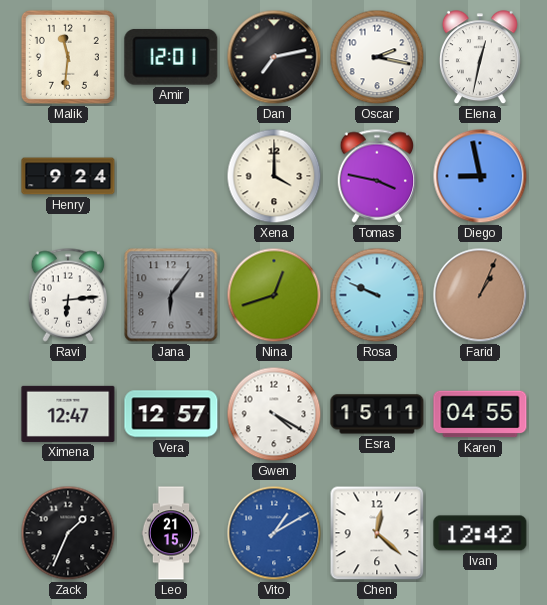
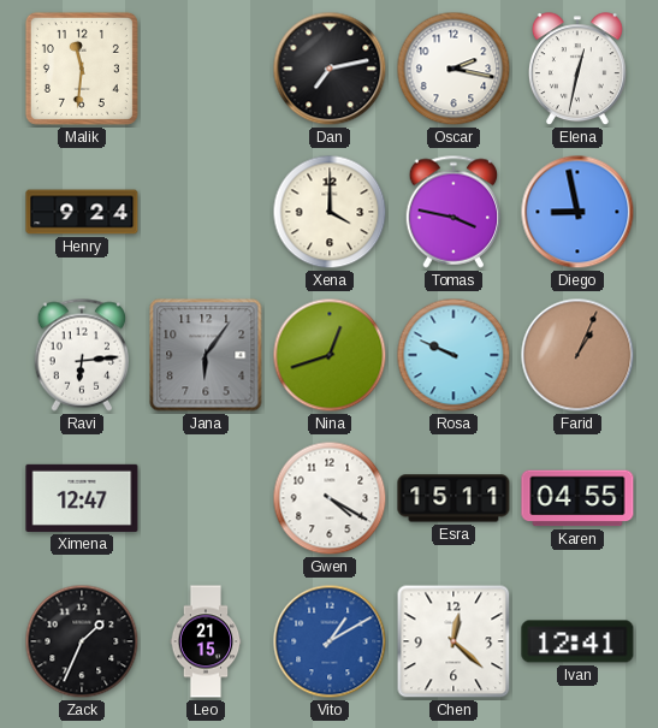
Amir: 12:01 -> none (171, 57)
Vera: 12:57 -> none (171, 414)
Ivan: 12:42 -> 12:41 (577, 641)
